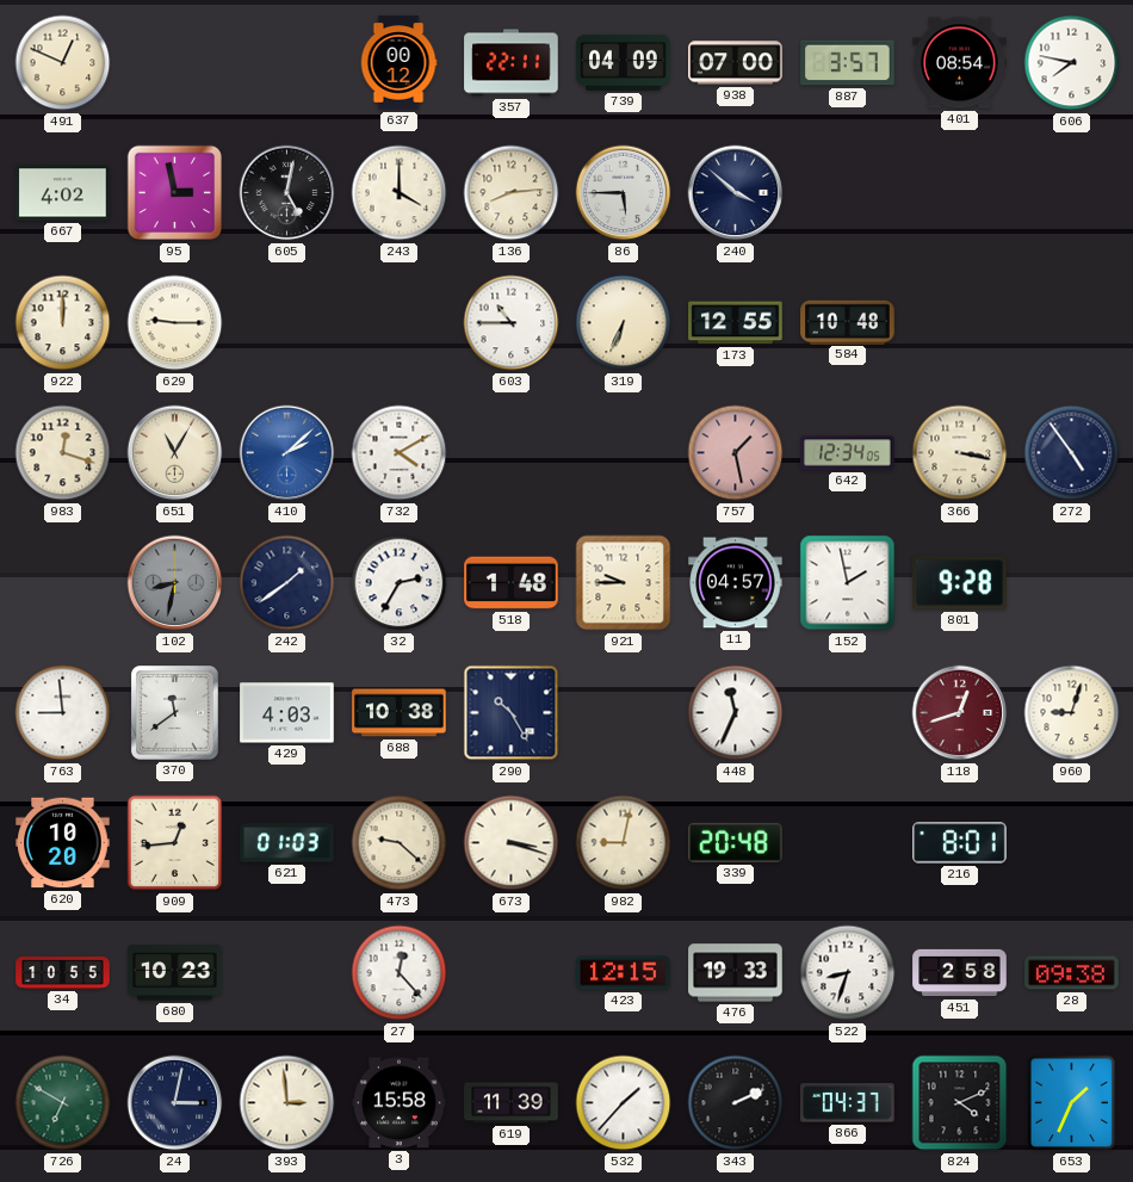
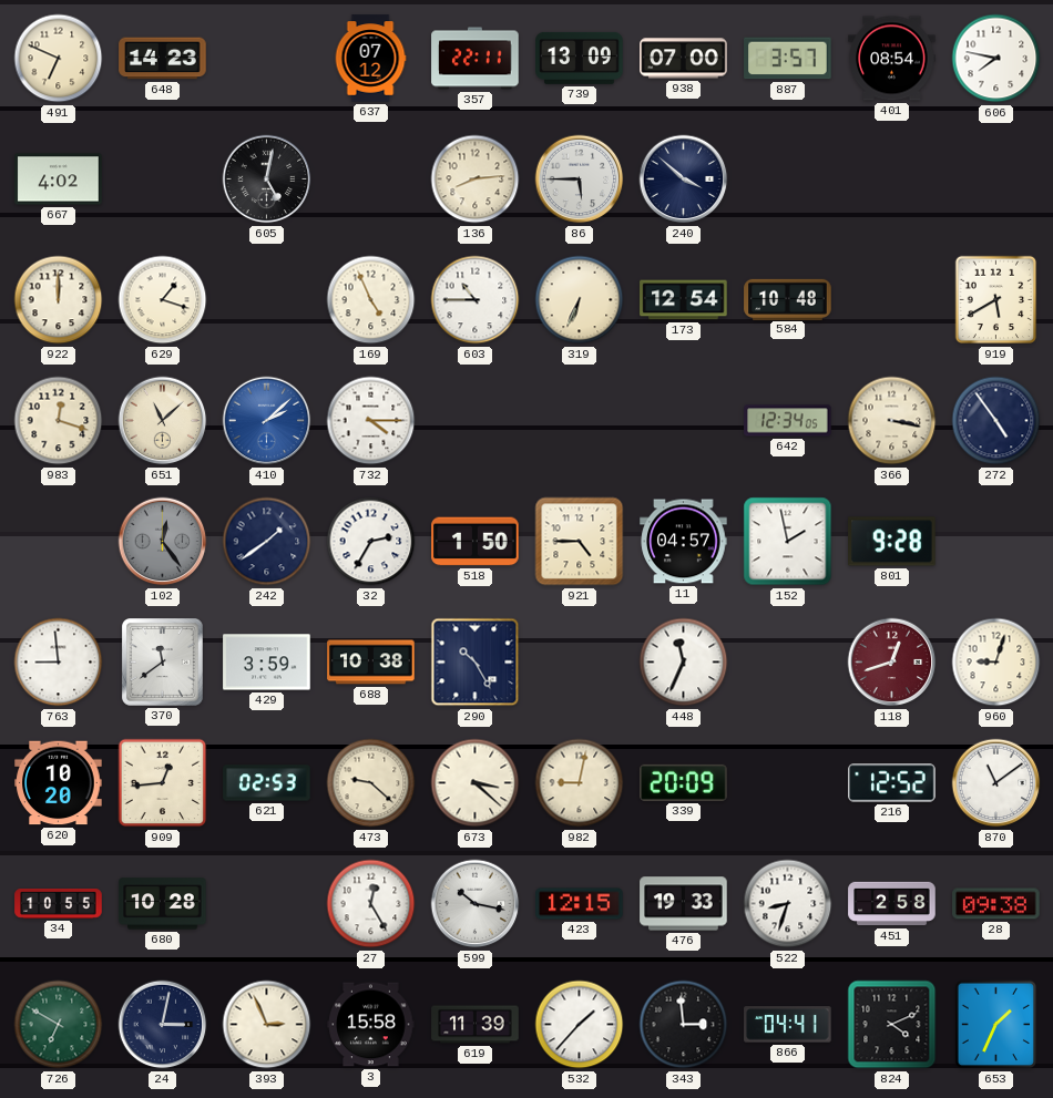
491: 12:49 -> 6:49 (59, 59)
648: none -> 14:23 (163, 59)
637: 00:12 -> 07:12 (370, 59)
739: 04:09 -> 13:09 (580, 58)
95: 2:58 -> none (175, 193)
243: 4:00 -> none (400, 193)
629: 9:15 -> 1:18 (163, 300)
169: none -> 4:56 (371, 300)
173: 12:55 -> 12:54 (684, 300)
919: none -> 5:40 (996, 300)
651: 11:05 -> 11:08 (163, 421)
732: 4:10 -> 4:15 (371, 421)
757: 1:28 -> none (736, 453)
102: 8:32 -> 12:24 (163, 542)
518: 1:48 -> 1:50 (476, 542)
921: 9:45 -> 4:45 (580, 542)
429: 4:03 -> 3:59 (267, 663)
621: 01:03 -> 02:53 (267, 783)
673: 3:18 -> 3:22 (476, 783)
339: 20:48 -> 20:09 (684, 782)
216: 8:01 -> 12:52 (892, 783)
870: none -> 11:09 (996, 783)
680: 10:23 -> 10:28 (163, 904)
27: 12:23 -> 12:25 (371, 904)
599: none -> 10:17 (476, 904)
393: 2:59 -> 2:56 (267, 1025)
343: 2:11 -> 2:59 (684, 1025)
866: 04:37 -> 04:41 (788, 1025)
